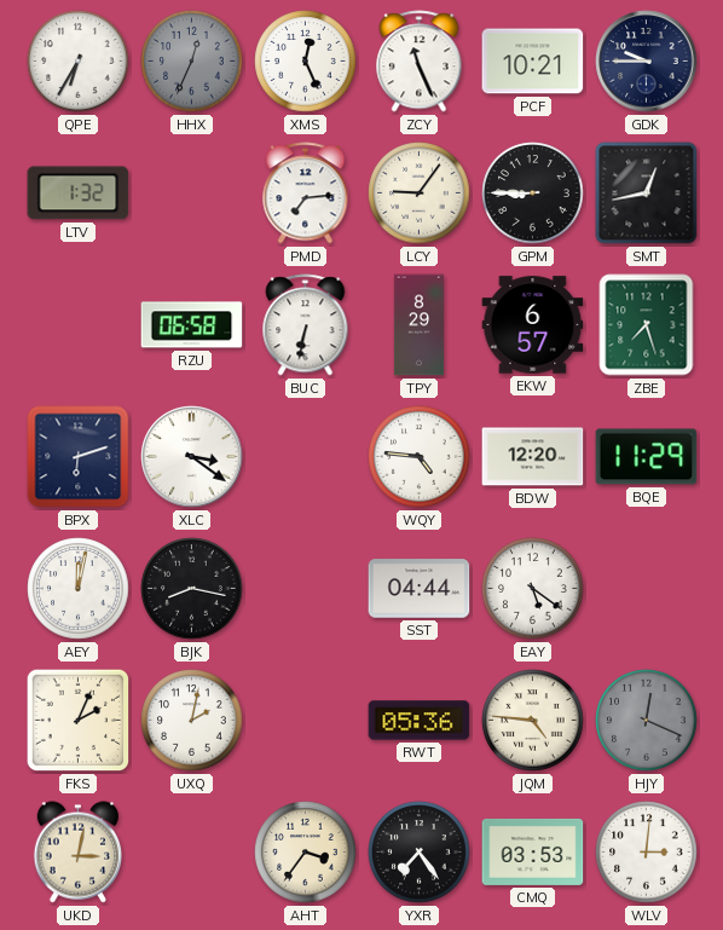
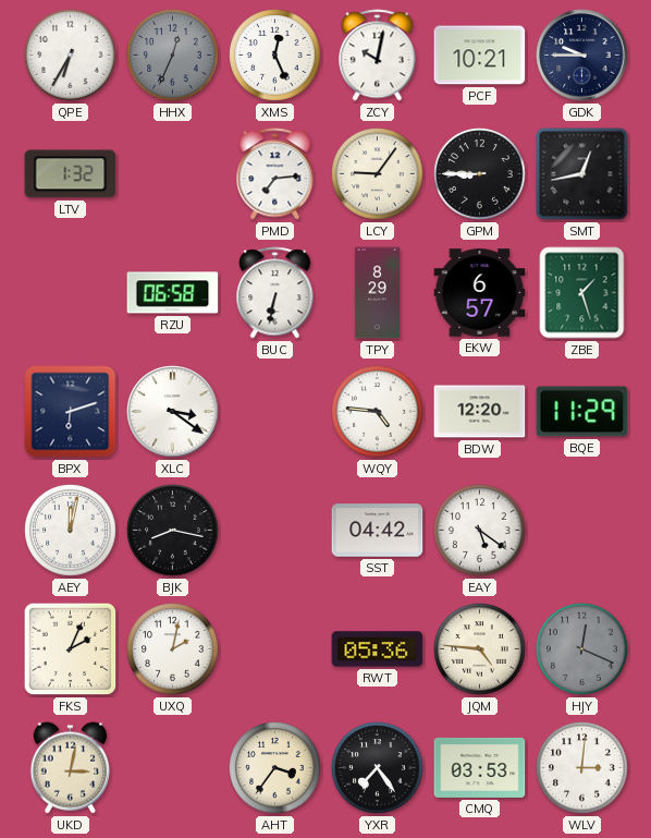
ZCY: 11:26 -> 10:02 (378, 56)
ZBE: 7:27 -> 1:27 (582, 293)
SST: 04:44 -> 04:42 (378, 531)
